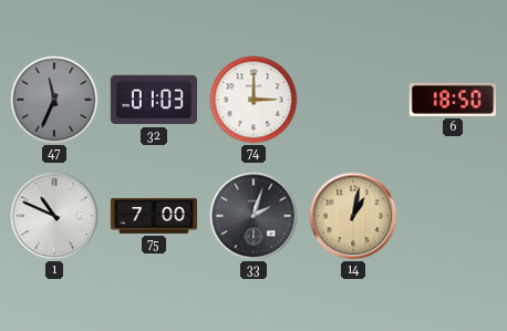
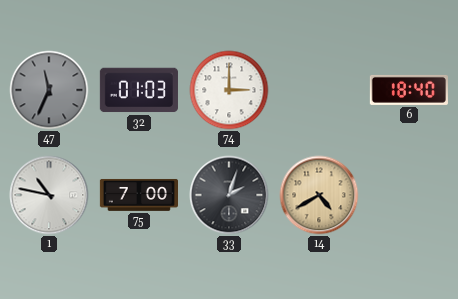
6: 18:50 -> 18:40 (409, 90)
1: 10:49 -> 10:47 (49, 195)
14: 1:02 -> 4:40 (319, 195)
